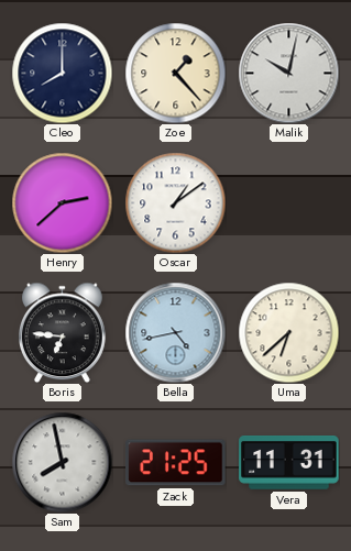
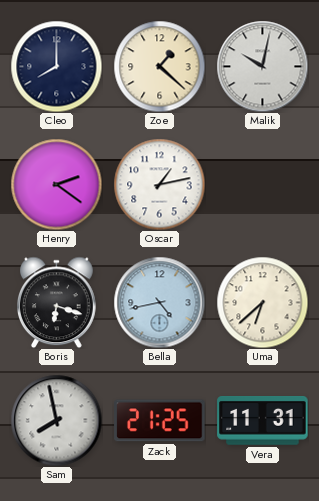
Zoe: 1:23 -> 1:22 (159, 66)
Henry: 2:38 -> 2:21 (56, 184)
Oscar: 1:09 -> 1:13 (159, 184)
Boris: 6:46 -> 6:18 (57, 302)
